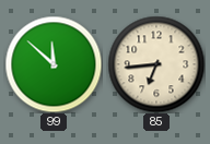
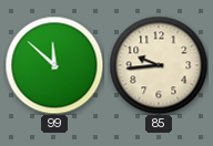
85: 6:44 -> 9:44 (159, 65)
